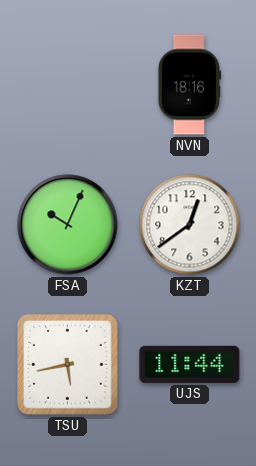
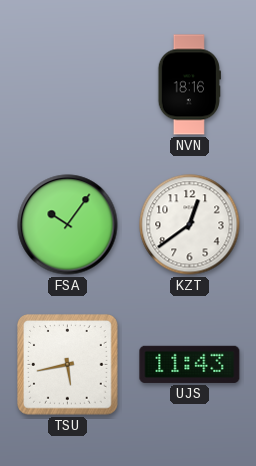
FSA: 10:04 -> 10:06 (68, 225)
UJS: 11:44 -> 11:43 (190, 364)
